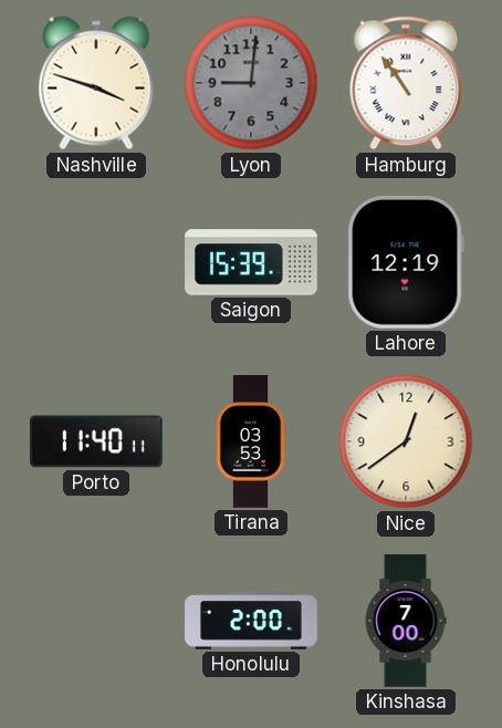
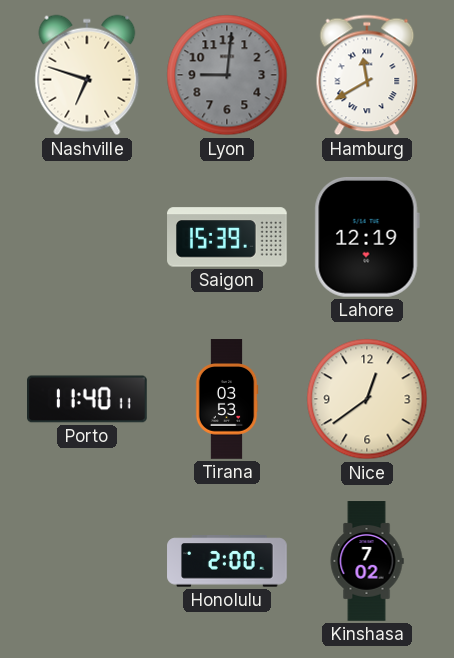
Nashville: 3:48 -> 6:48 (87, 75)
Hamburg: 10:54 -> 11:40 (367, 75)
Kinshasa: 7:00 -> 7:02 (367, 561)
